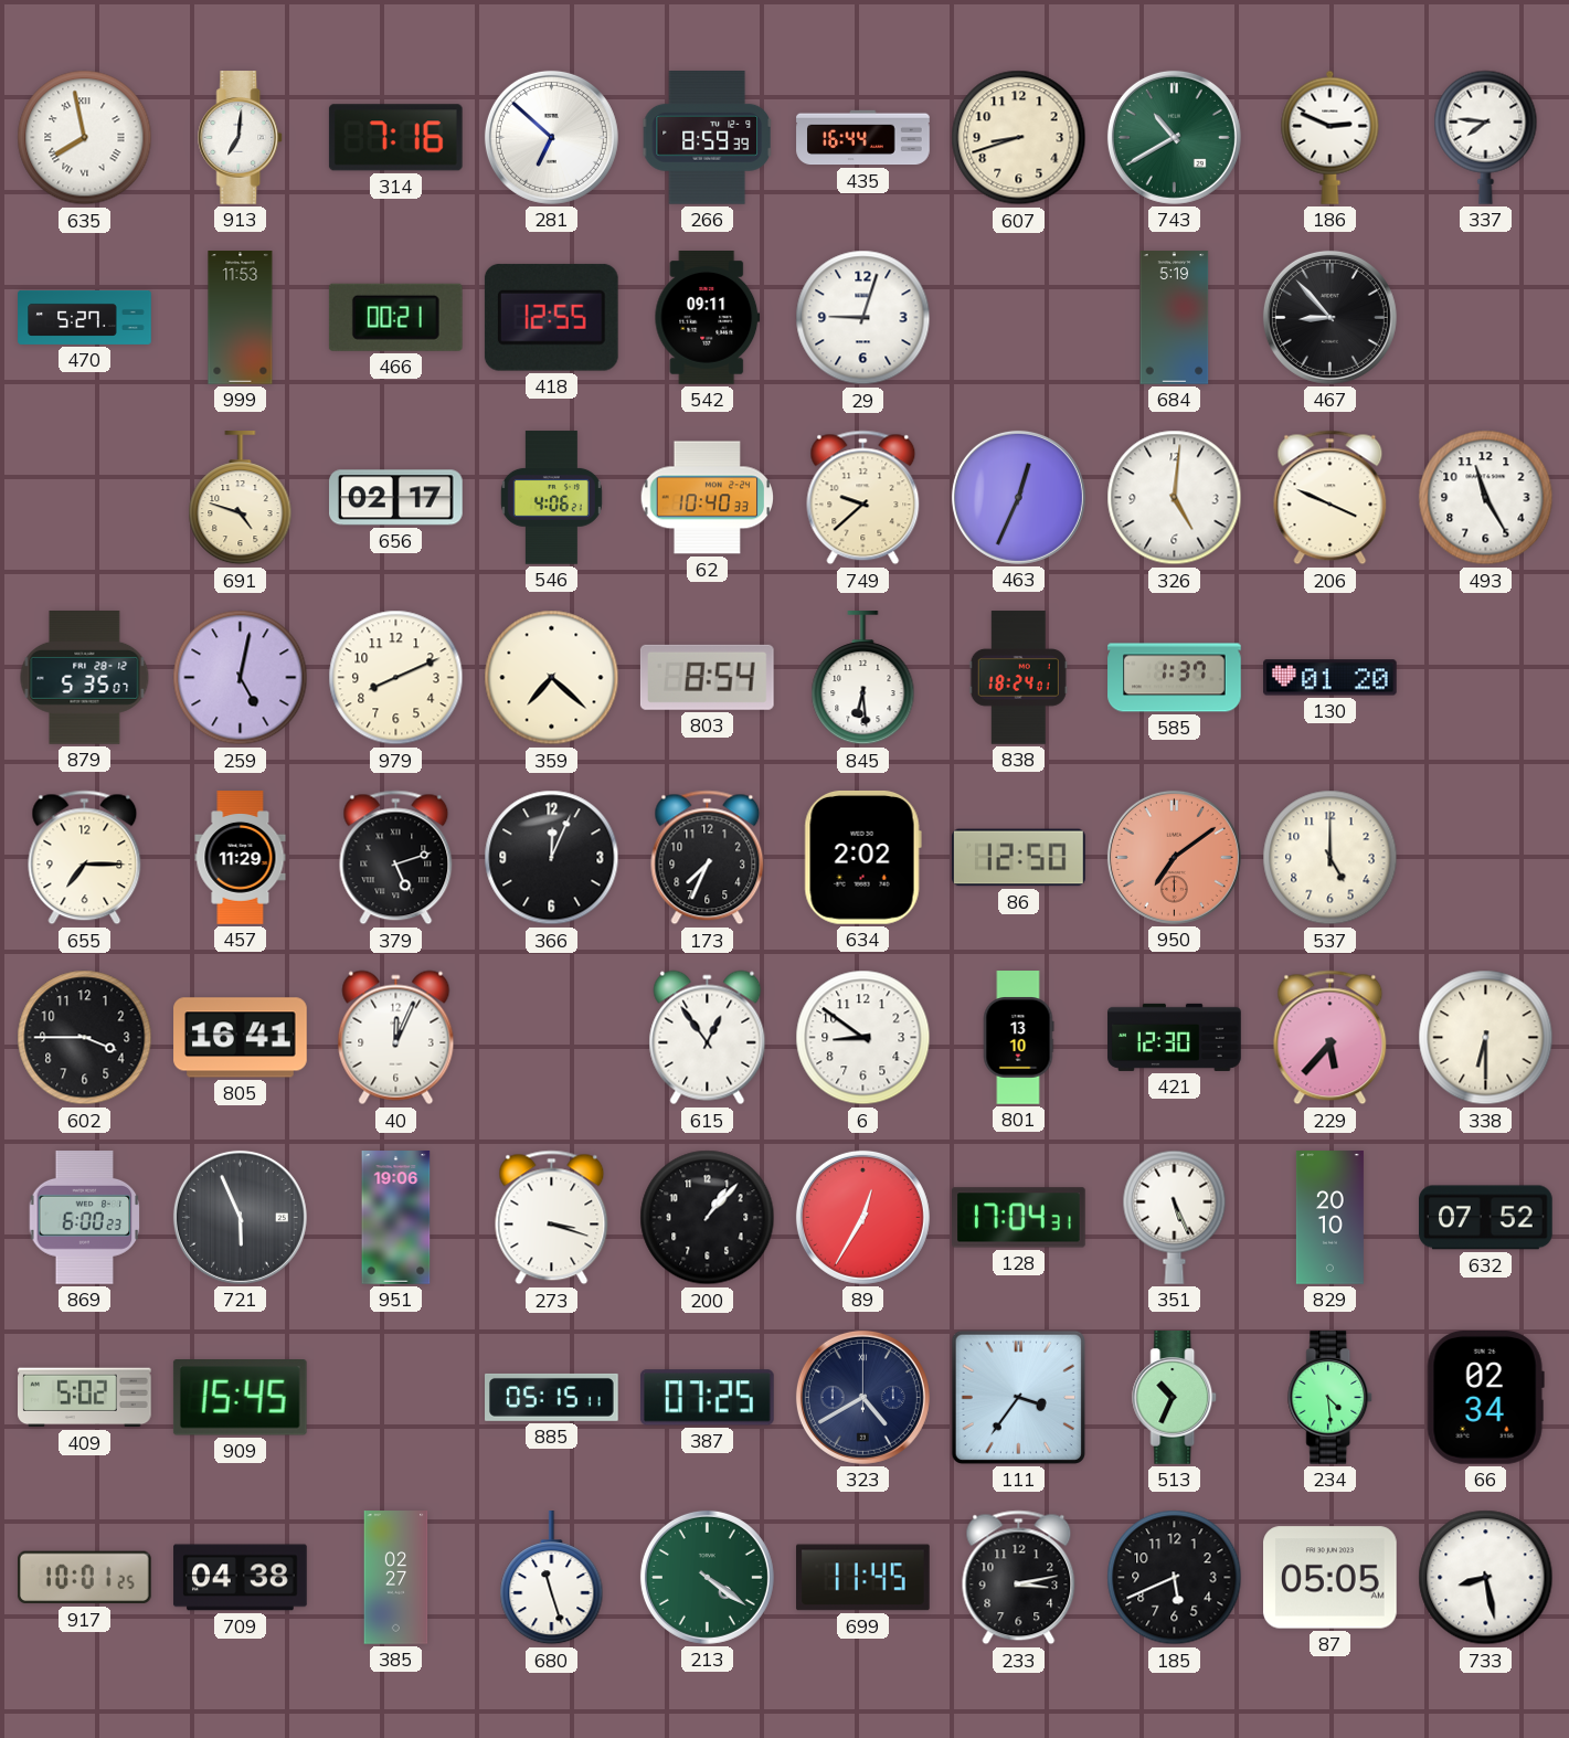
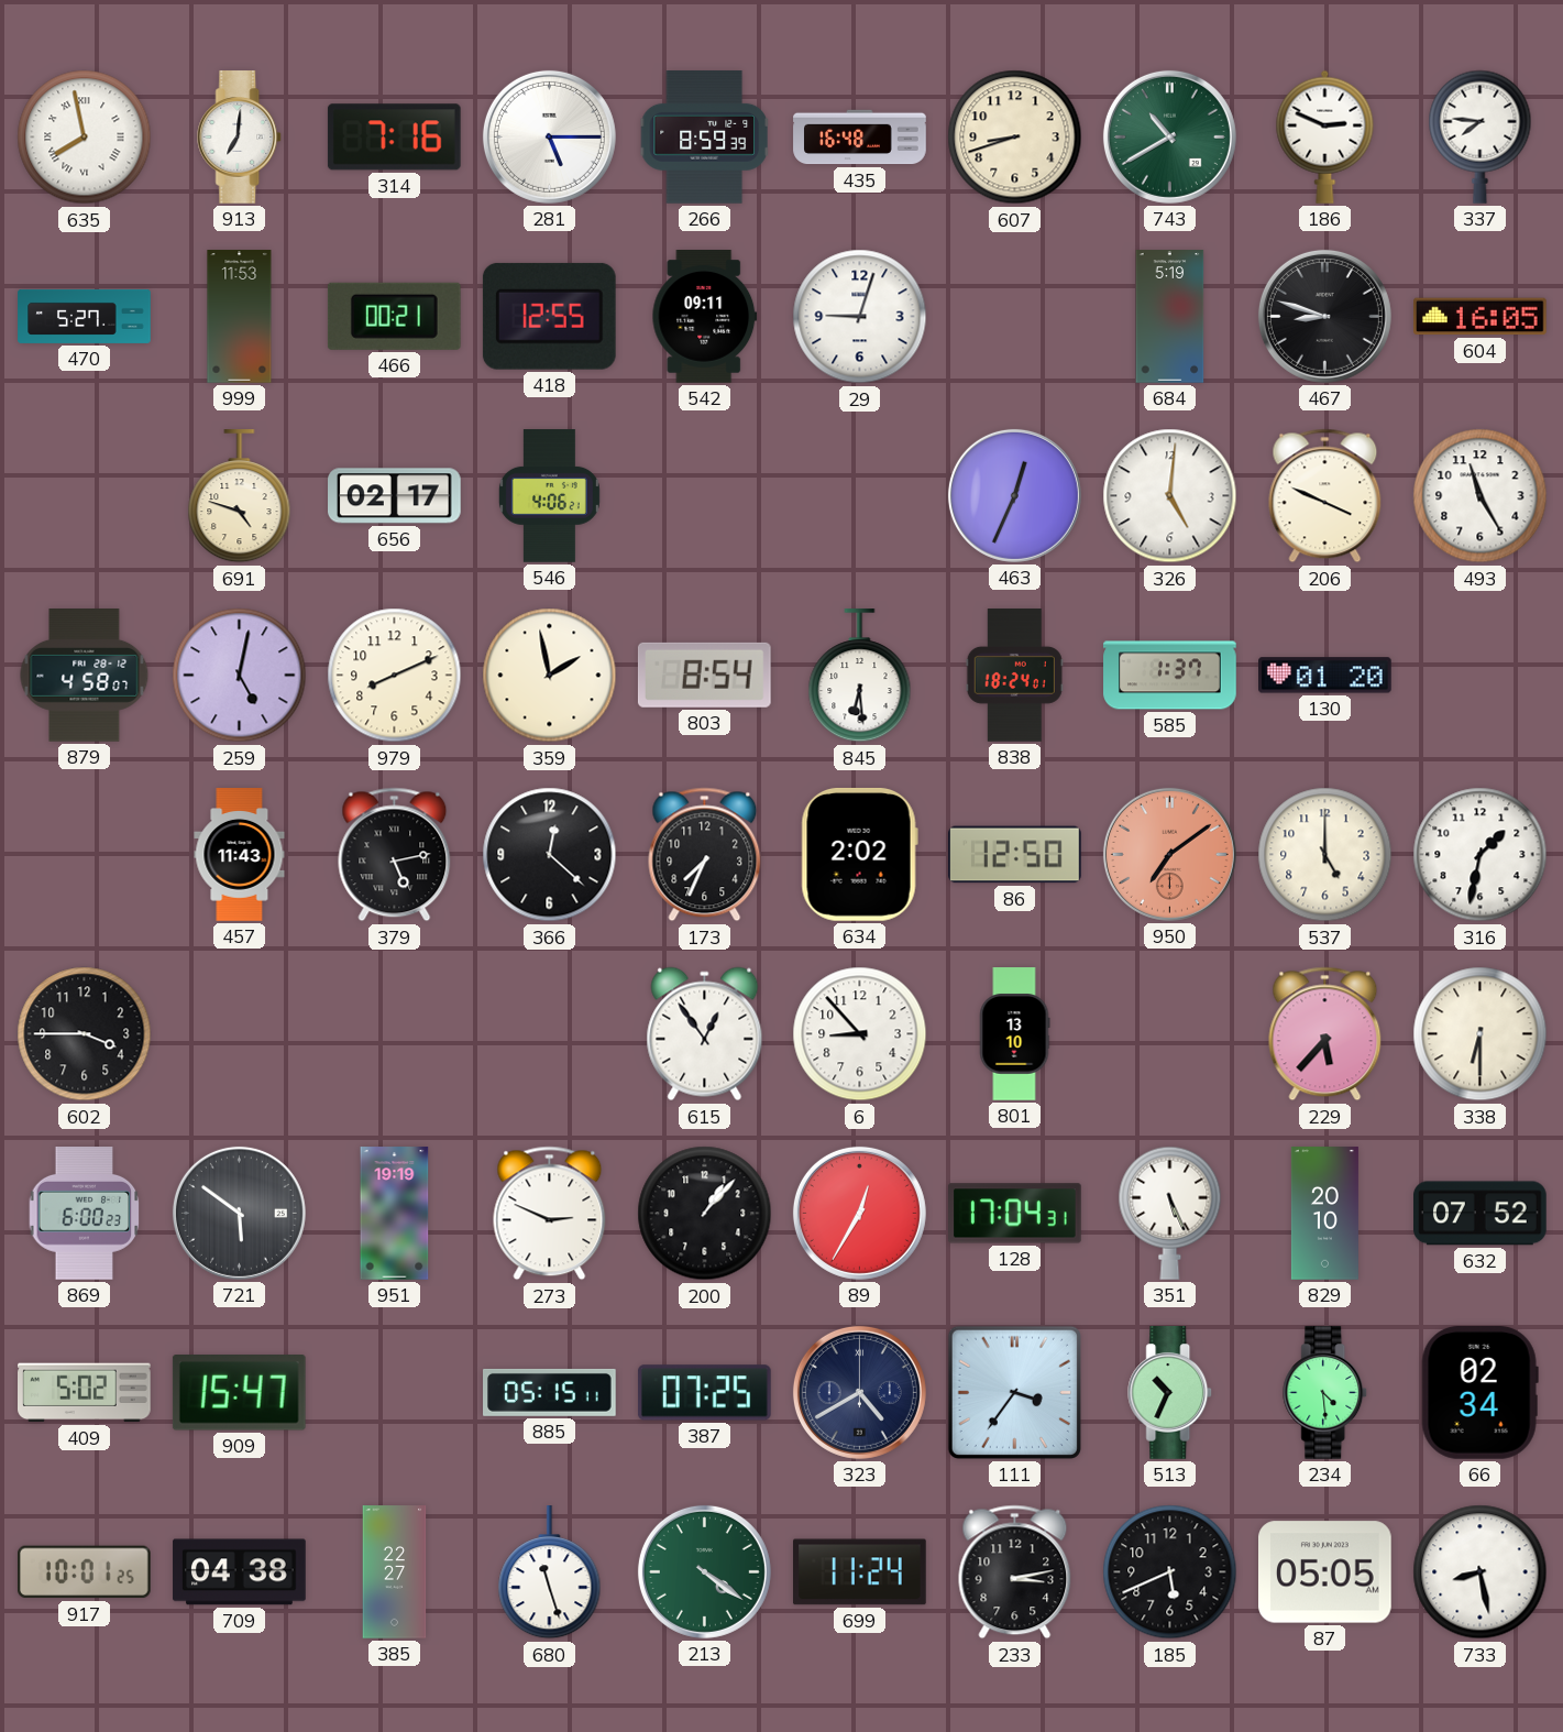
281: 6:52 -> 5:15 (549, 136)
435: 16:44 -> 16:48 (860, 138)
467: 8:53 -> 8:48 (1324, 316)
604: none -> 16:05 (1481, 317)
62: 10:40 -> none (708, 498)
749: 9:38 -> none (863, 498)
879: 5:35 -> 4:58 (85, 676)
359: 7:22 -> 1:58 (550, 676)
655: 7:15 -> none (85, 858)
457: 11:29 -> 11:43 (240, 855)
379: 5:12 -> 5:13 (395, 855)
366: 12:04 -> 12:22 (550, 855)
316: none -> 1:32 (1481, 855)
805: 16:41 -> none (241, 1038)
40: 12:04 -> none (396, 1038)
6: 8:51 -> 8:53 (860, 1034)
421: 12:30 -> none (1175, 1037)
721: 5:56 -> 5:51 (239, 1213)
951: 19:06 -> 19:19 (395, 1214)
273: 3:18 -> 2:49 (550, 1214)
909: 15:45 -> 15:47 (239, 1393)
385: 02:27 -> 22:27 (395, 1572)
699: 11:45 -> 11:24 (860, 1572)
